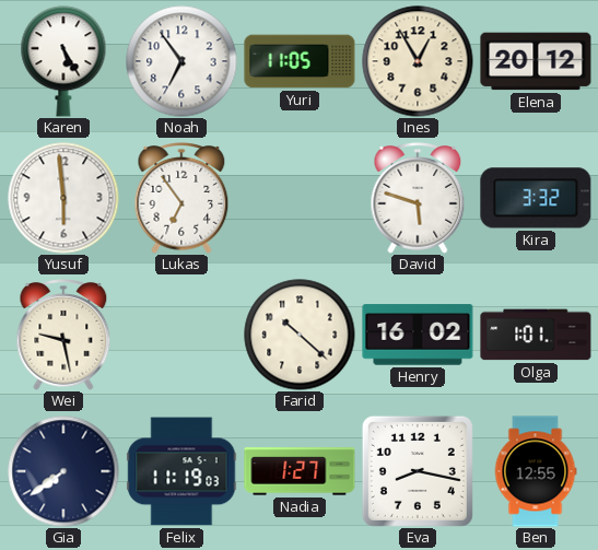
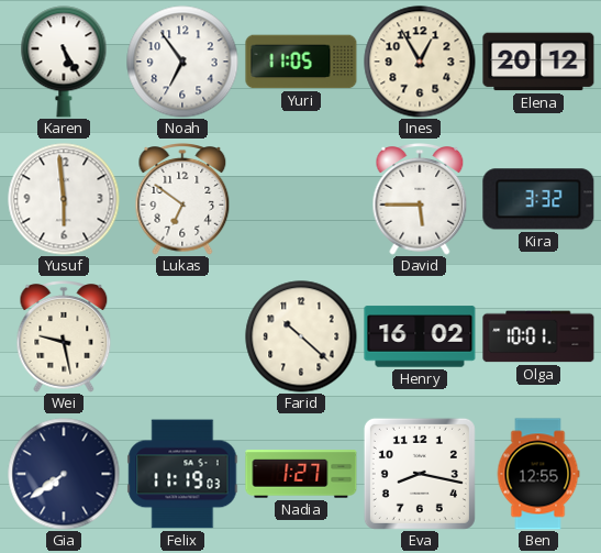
Lukas: 6:54 -> 6:51 (182, 200)
David: 5:48 -> 5:45 (420, 200)
Olga: 1:01 -> 10:01 (538, 336)
